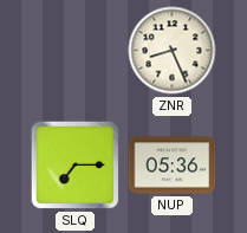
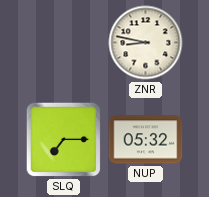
ZNR: 8:26 -> 8:47 (146, 43)
NUP: 05:36 -> 05:32 (146, 140)
